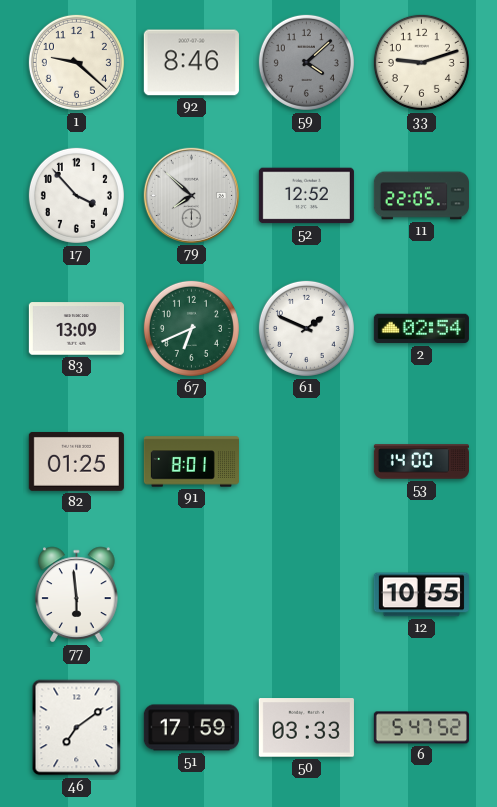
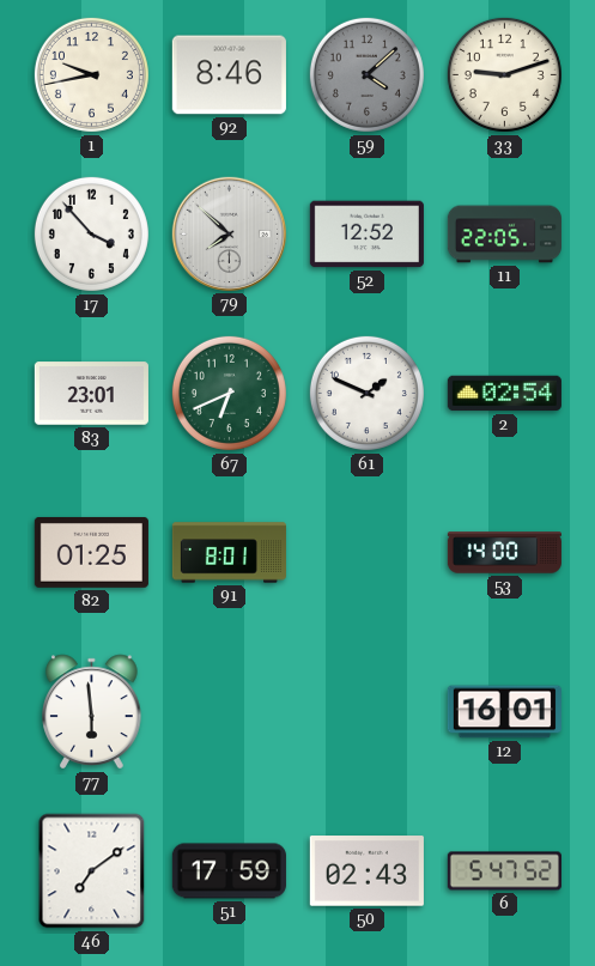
1: 9:22 -> 9:43 (91, 74)
83: 13:09 -> 23:01 (91, 394)
12: 10:55 -> 16:01 (504, 712)
50: 03:33 -> 02:43 (366, 871)
